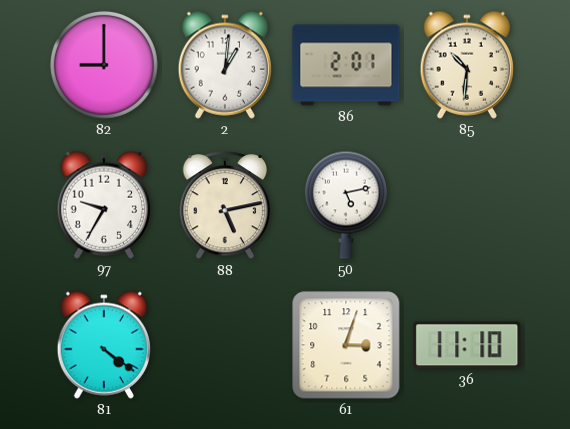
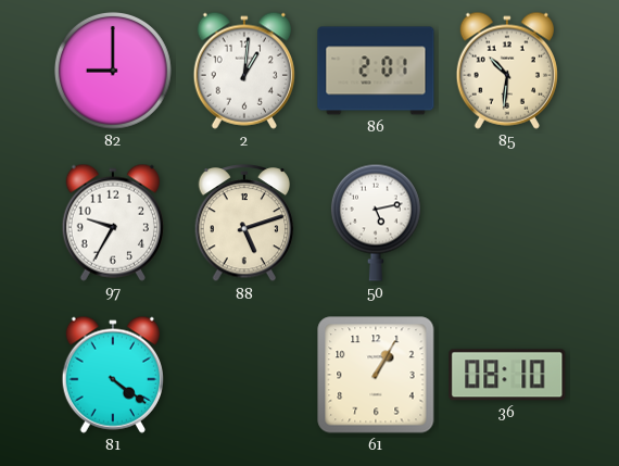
88: 5:13 -> 5:12 (244, 224)
61: 3:03 -> 1:05 (376, 375)
36: 11:10 -> 08:10 (507, 375)
